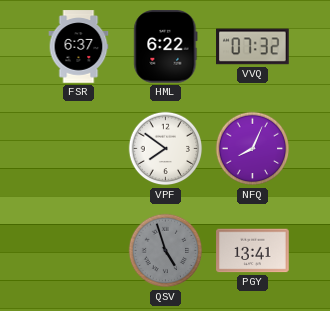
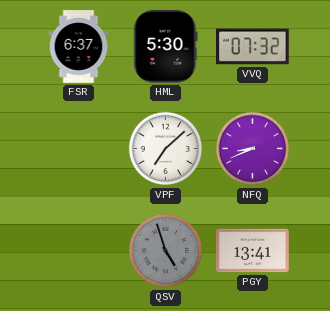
HML: 6:22 -> 5:30 (166, 47)
VPF: 7:51 -> 7:08 (166, 149)
NFQ: 8:04 -> 8:41 (253, 149)
